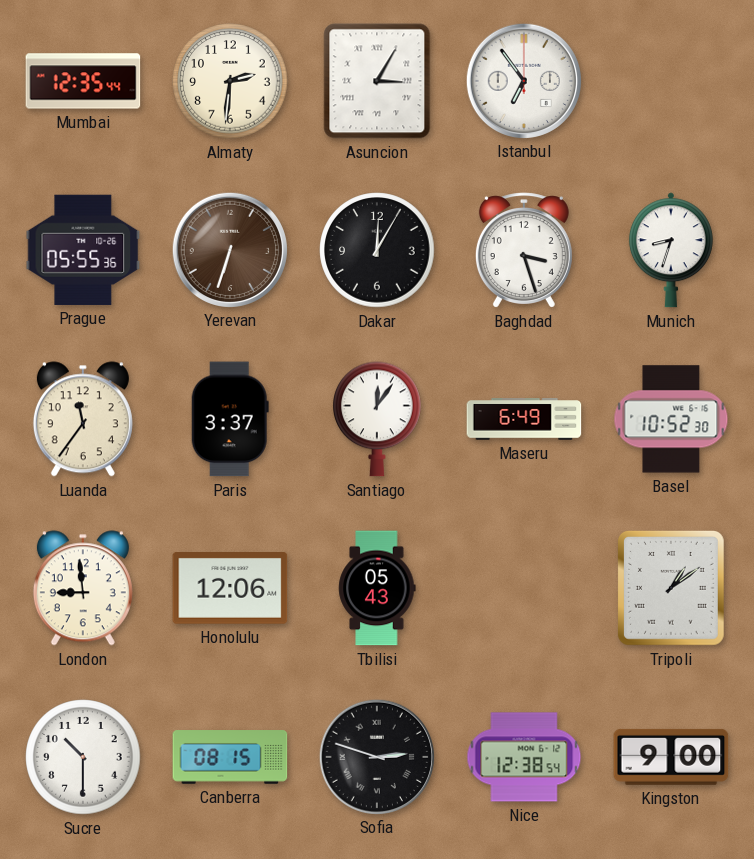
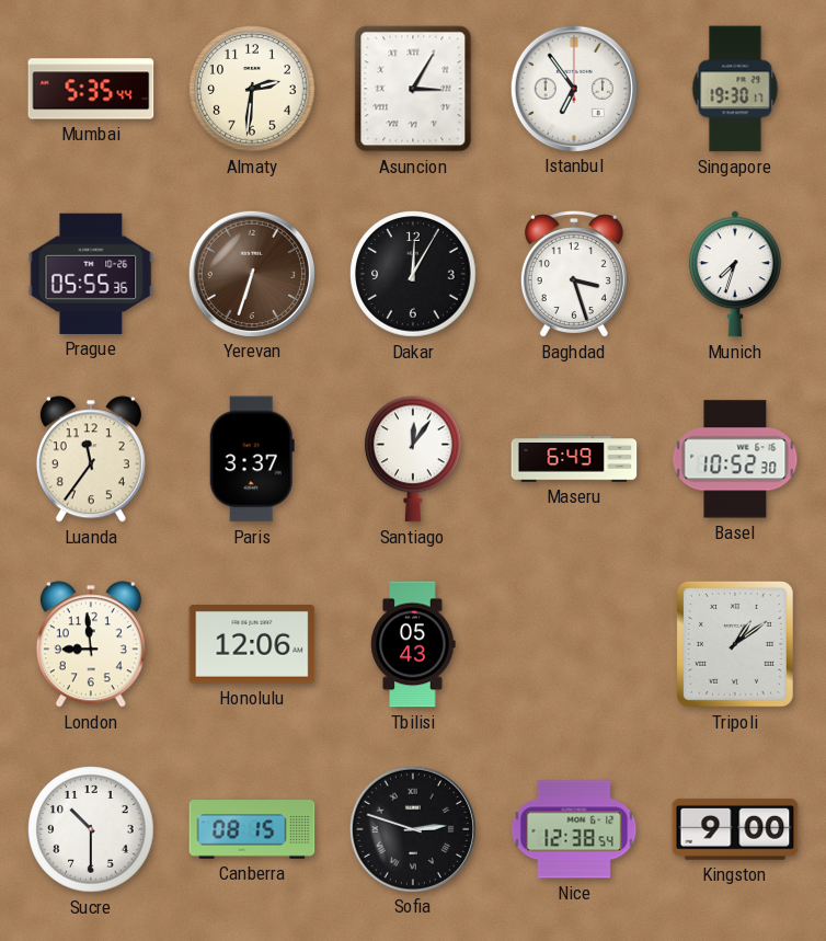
Mumbai: 12:35 -> 5:35 (91, 89)
Singapore: none -> 19:30 (735, 89)
Munich: 8:33 -> 7:33 (735, 274)
